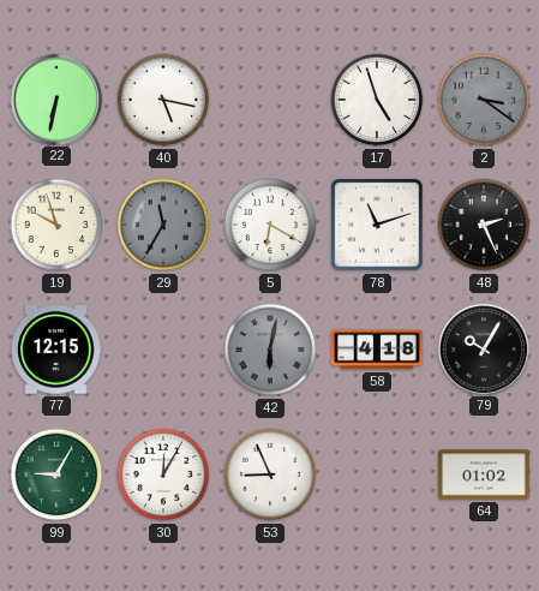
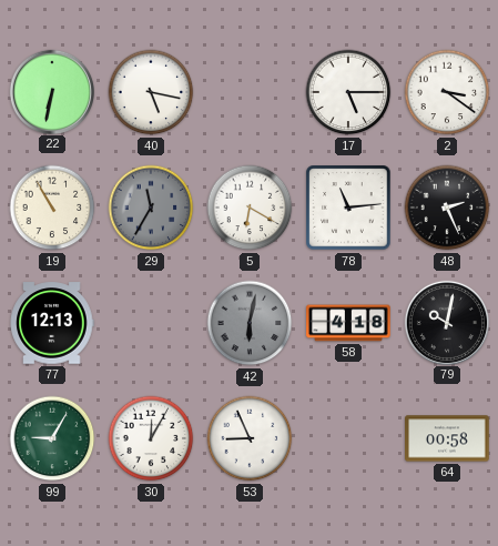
17: 4:57 -> 5:15 (348, 92)
2 dial: grey -> white (447, 92)
19: 9:57 -> 10:55 (52, 208)
78: 11:12 -> 11:14 (348, 208)
77: 12:15 -> 12:13 (52, 323)
79: 10:05 -> 10:02 (446, 322)
64: 01:02 -> 00:58 (447, 438)
